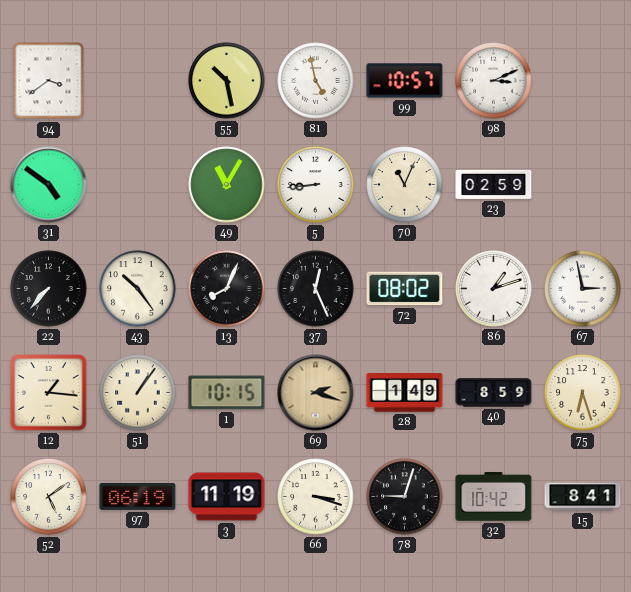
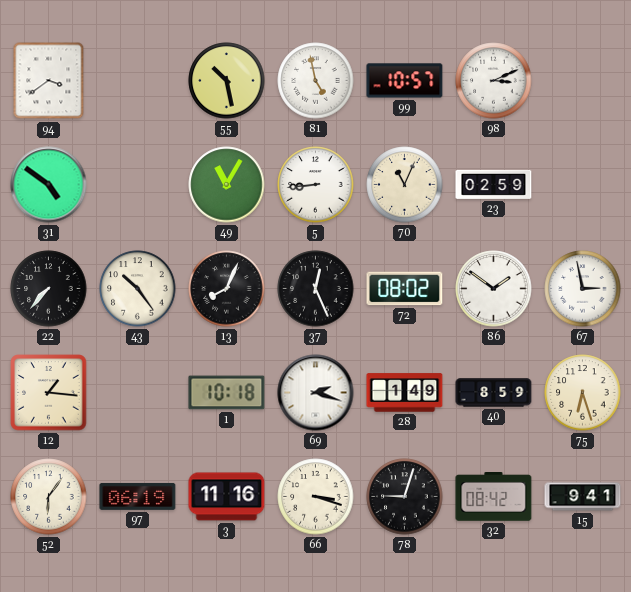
86: 1:12 -> 1:51 (494, 289)
51: 1:06 -> none (138, 393)
1: 10:15 -> 10:18 (227, 393)
69 dial: champagne -> white (316, 393)
52: 5:09 -> 6:06 (49, 497)
3: 11:19 -> 11:16 (227, 497)
32: 10:42 -> 08:42 (494, 497)
15: 8:41 -> 9:41 (583, 497)
